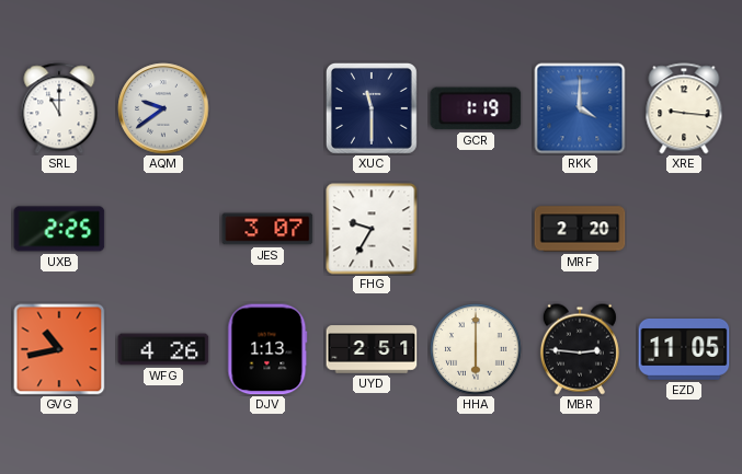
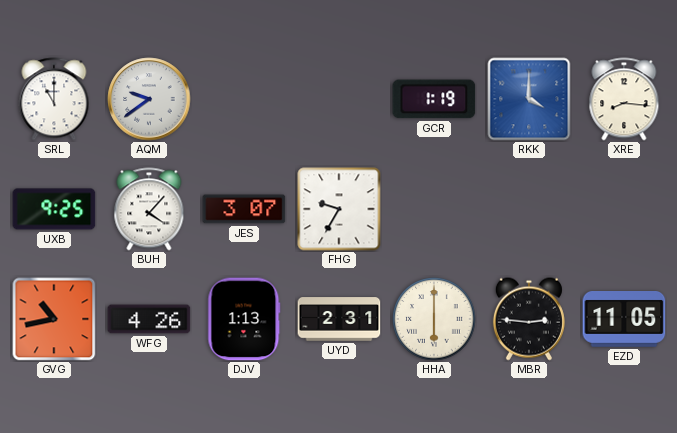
XUC: 11:30 -> none (372, 108)
XRE: 9:16 -> 8:16 (624, 99)
UXB: 2:25 -> 9:25 (54, 209)
BUH: none -> 4:07 (149, 209)
MRF: 2:20 -> none (580, 229)
UYD: 2:51 -> 2:31 (339, 319)
